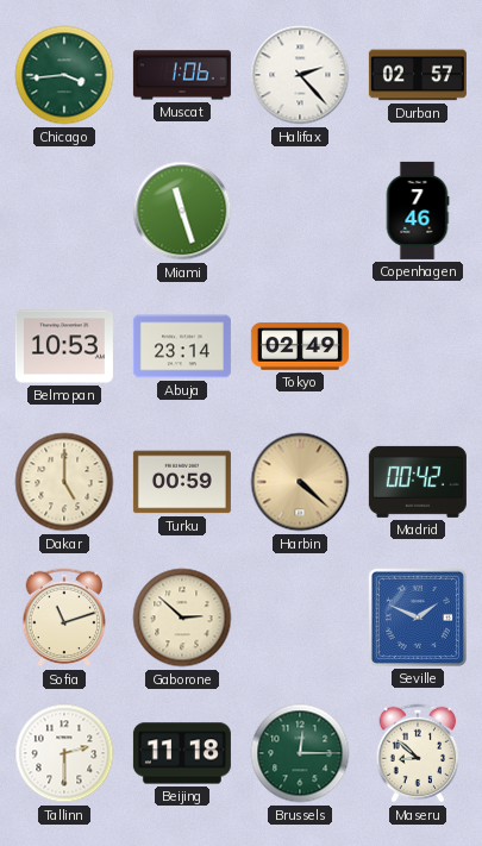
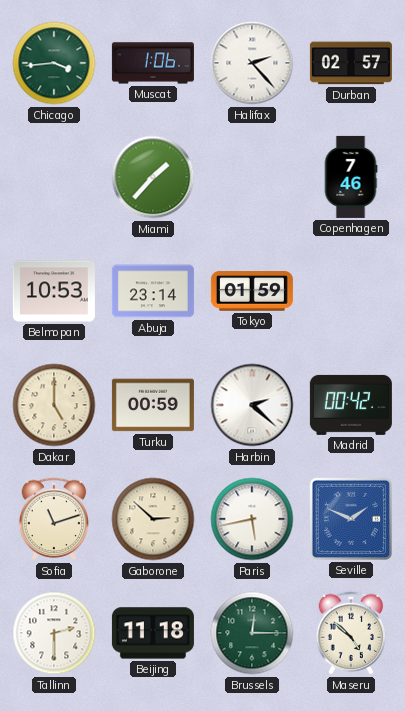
Miami: 11:27 -> 1:37 (153, 177)
Tokyo: 02:49 -> 01:59 (252, 291)
Harbin: 4:22 -> 2:22 (252, 405)
Harbin dial: champagne -> white (252, 405)
Paris: none -> 5:43 (252, 519)
Maseru: 8:52 -> 4:52 (351, 633)
